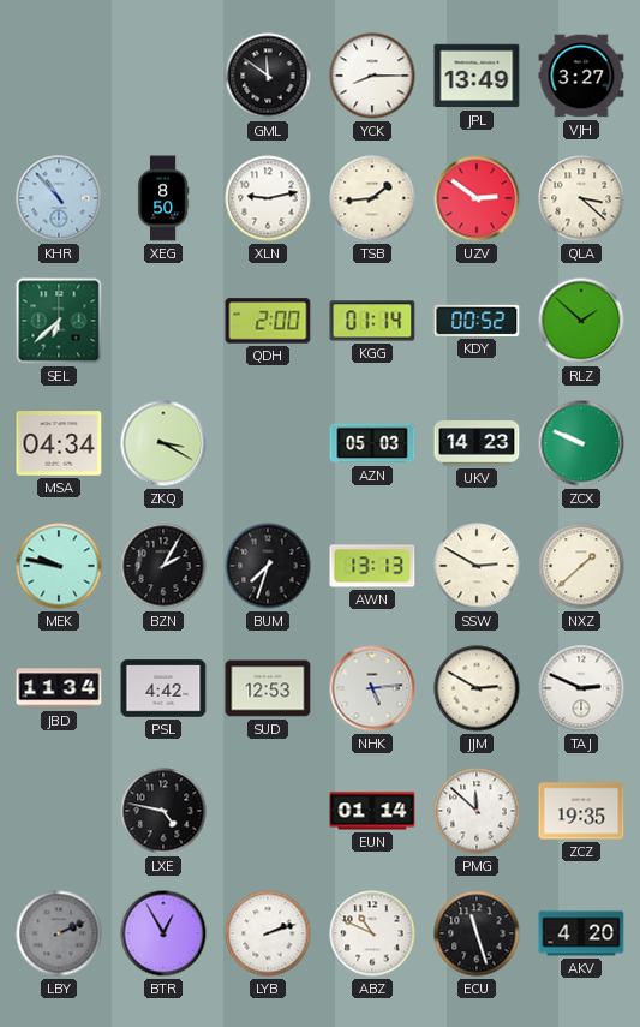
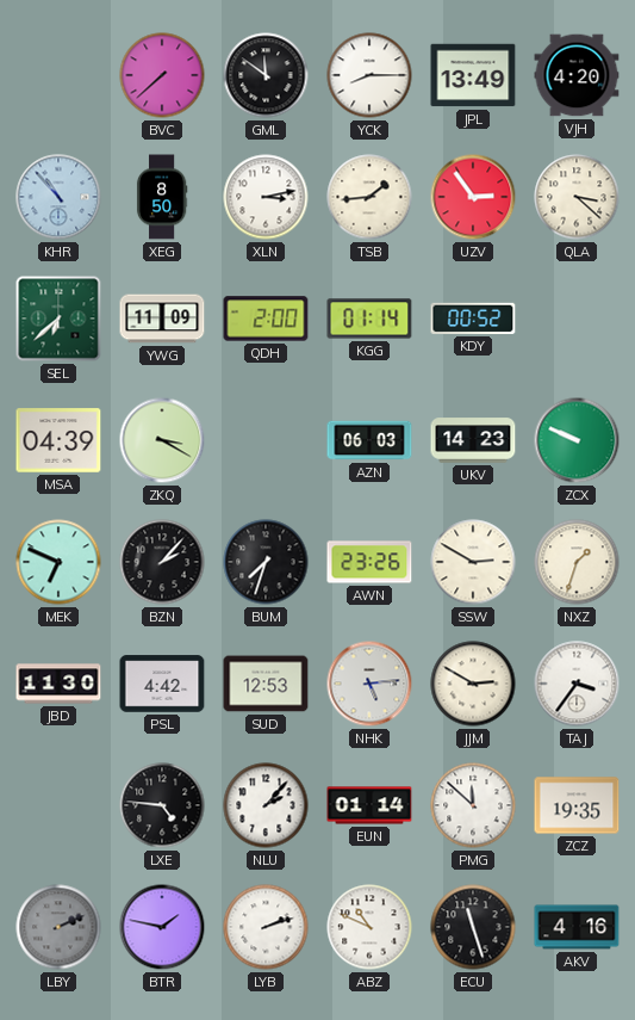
BVC: none -> 7:38 (162, 75)
VJH: 3:27 -> 4:20 (577, 75)
XLN: 9:13 -> 3:13 (266, 197)
UZV: 2:51 -> 2:54 (473, 197)
YWG: none -> 11:09 (162, 319)
RLZ: 1:52 -> none (581, 321)
MSA: 04:34 -> 04:39 (58, 440)
AZN: 05:03 -> 06:03 (369, 440)
MEK: 9:47 -> 6:49 (58, 562)
BZN: 2:05 -> 2:07 (162, 562)
AWN: 13:13 -> 23:26 (369, 562)
NXZ: 1:38 -> 1:33 (577, 562)
JBD: 11:34 -> 11:30 (58, 684)
TAJ: 2:49 -> 3:36 (577, 684)
LXE: 4:47 -> 4:46 (162, 805)
NLU: none -> 2:07 (266, 805)
BTR: 12:55 -> 1:47 (162, 927)
AKV: 4:20 -> 4:16 (577, 927)
